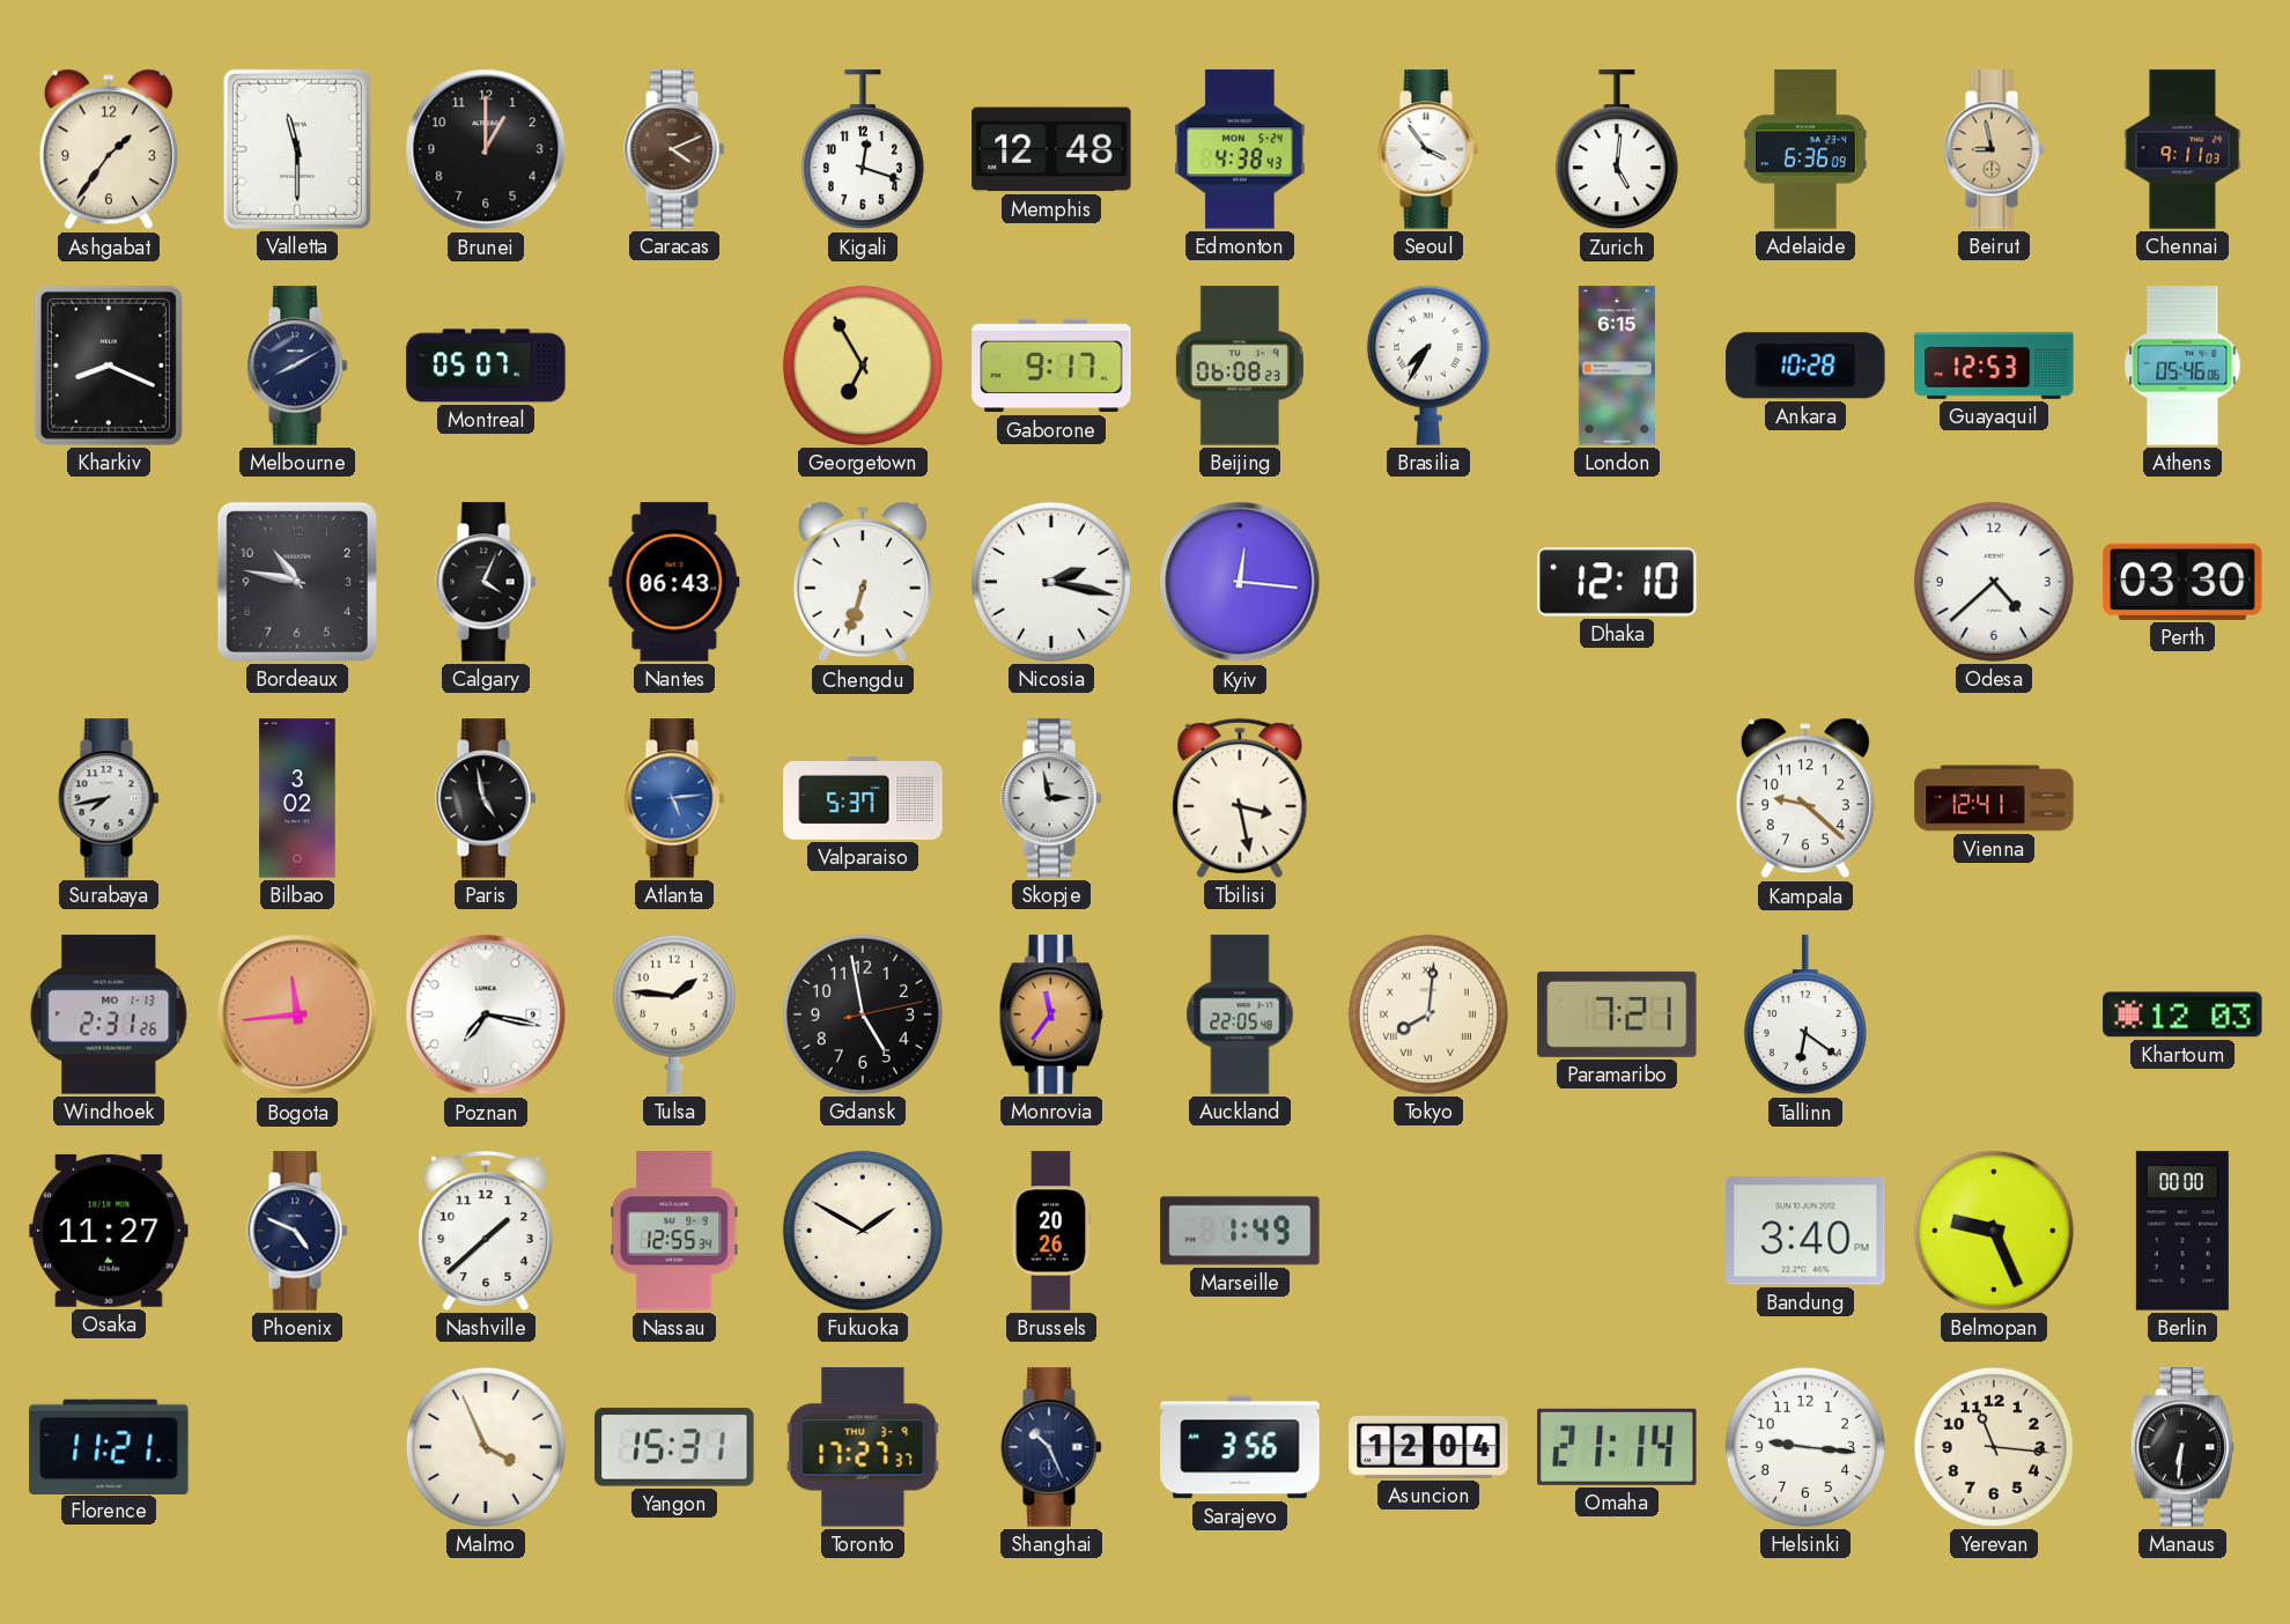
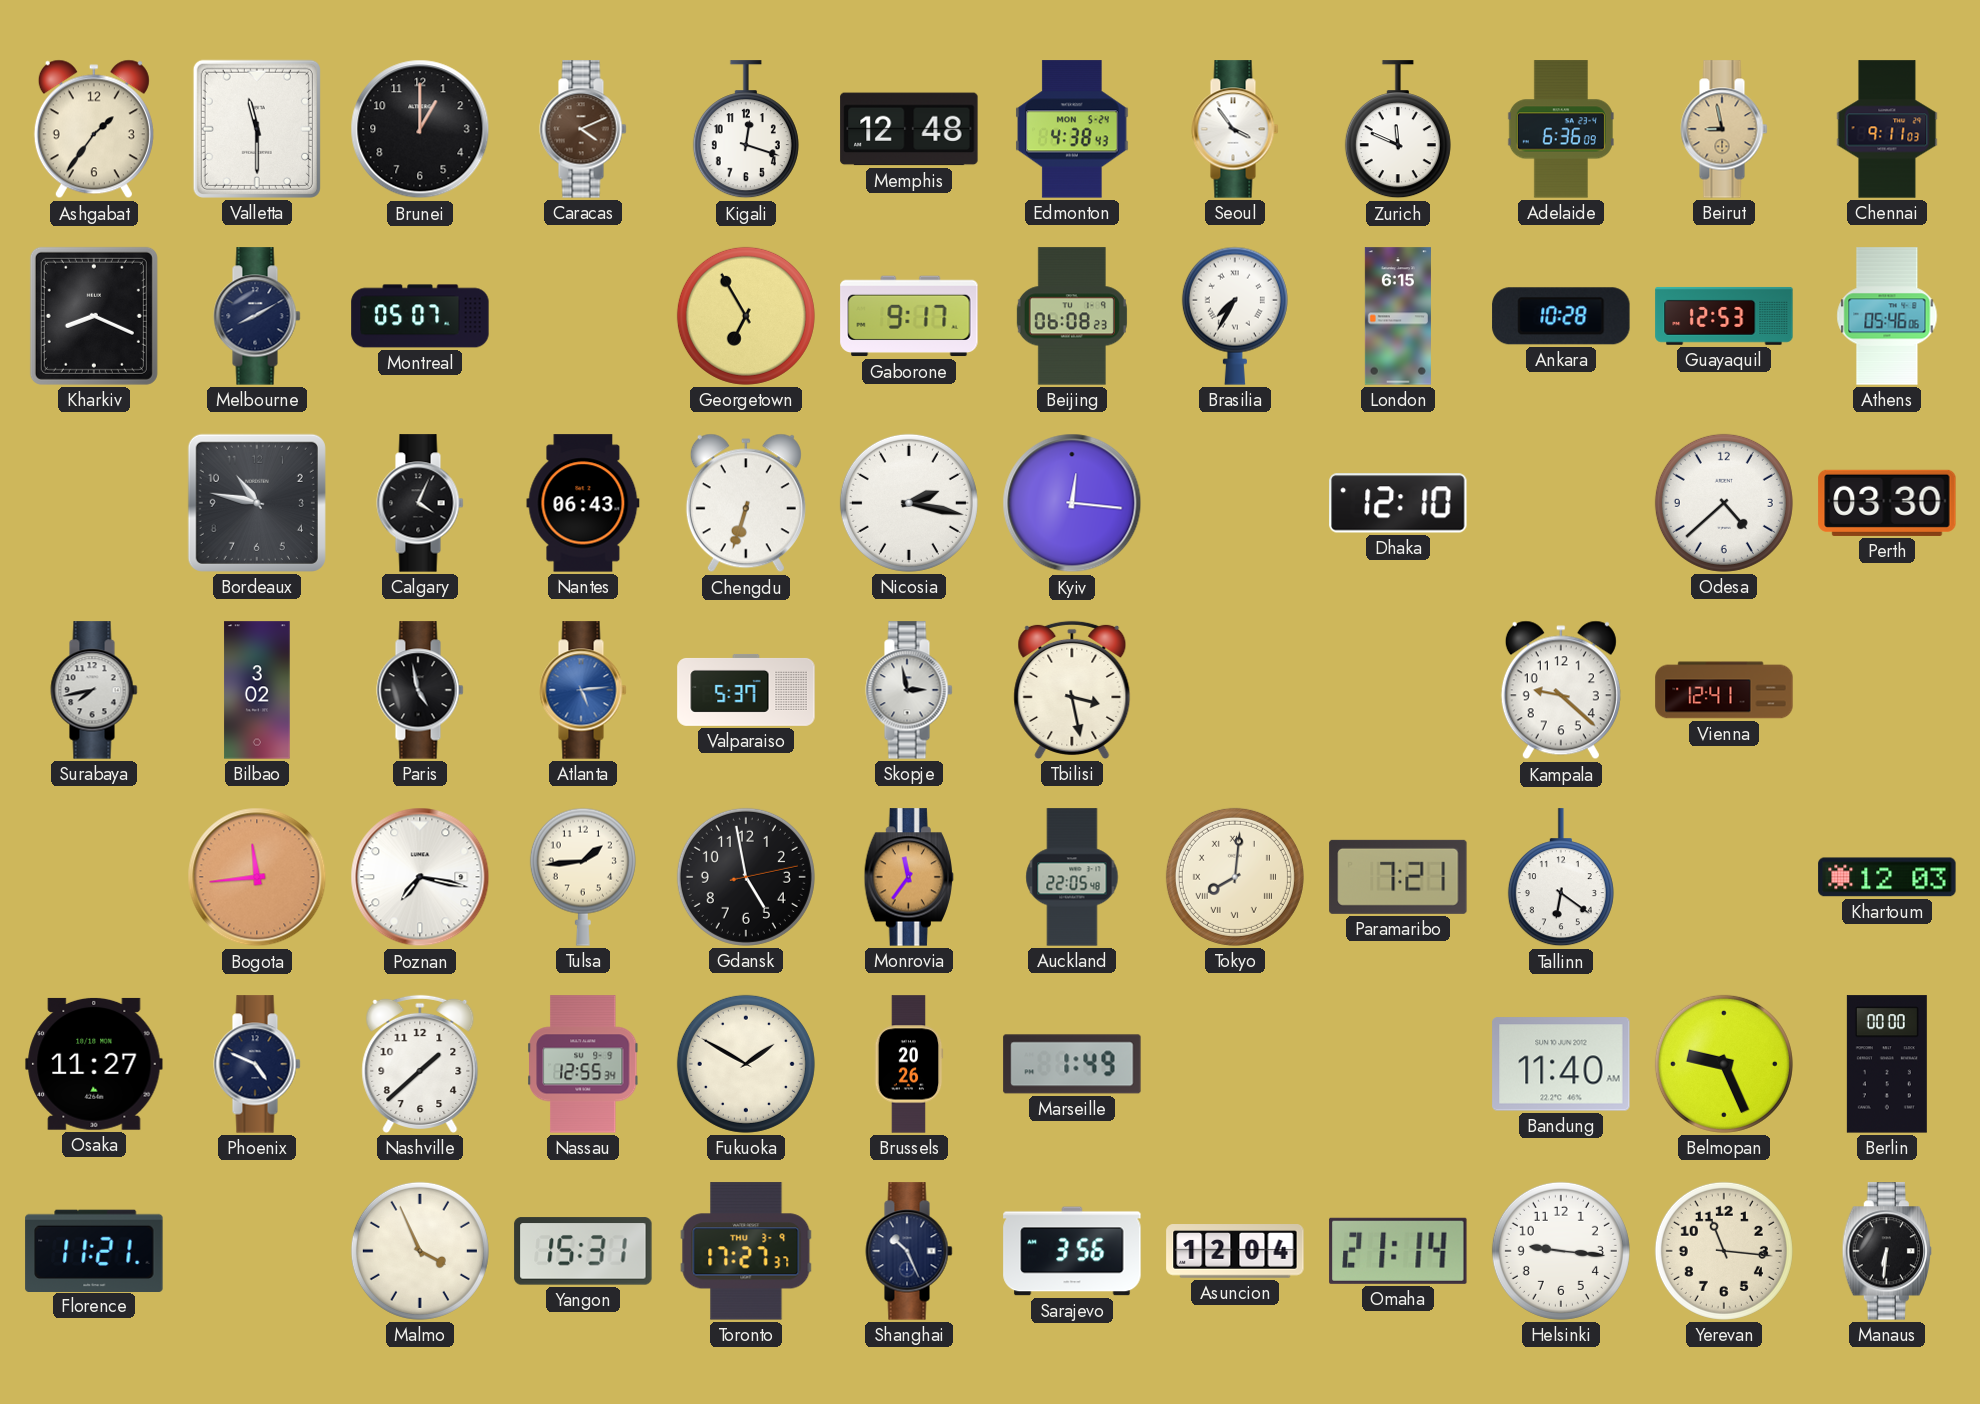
Zurich: 5:01 -> 11:49 (1398, 130)
Windhoek: 2:31 -> none (109, 1014)
Tulsa: 1:46 -> 1:44 (583, 877)
Bandung: 3:40 -> 11:40 (1561, 1064)
